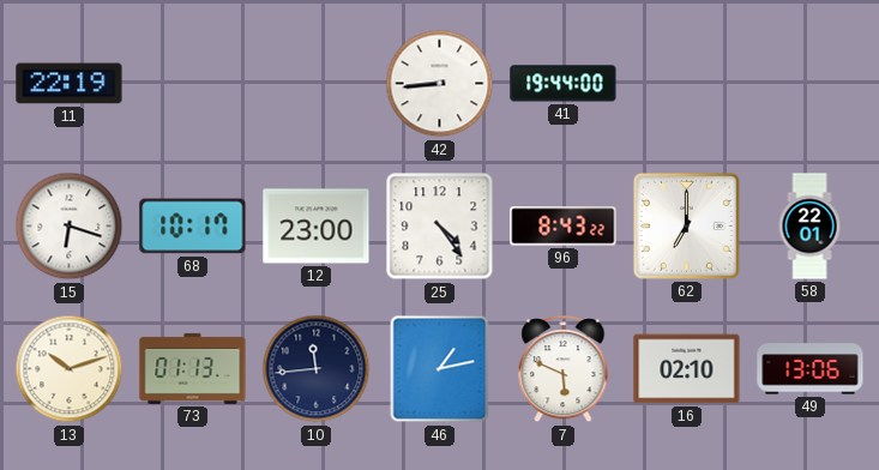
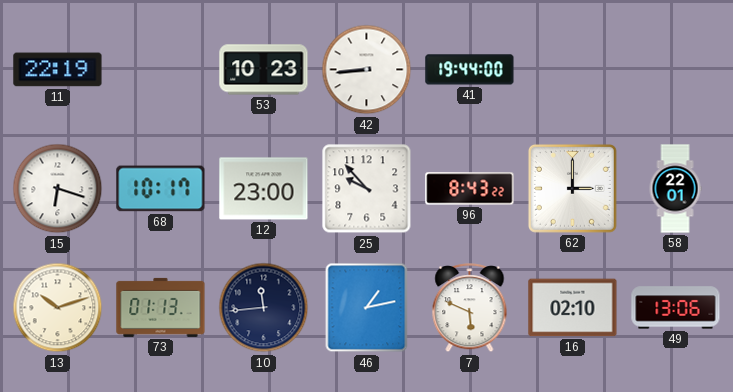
53: none -> 10:23 (264, 70)
25: 4:24 -> 9:53 (367, 189)
62: 7:00 -> 3:00 (572, 188)
